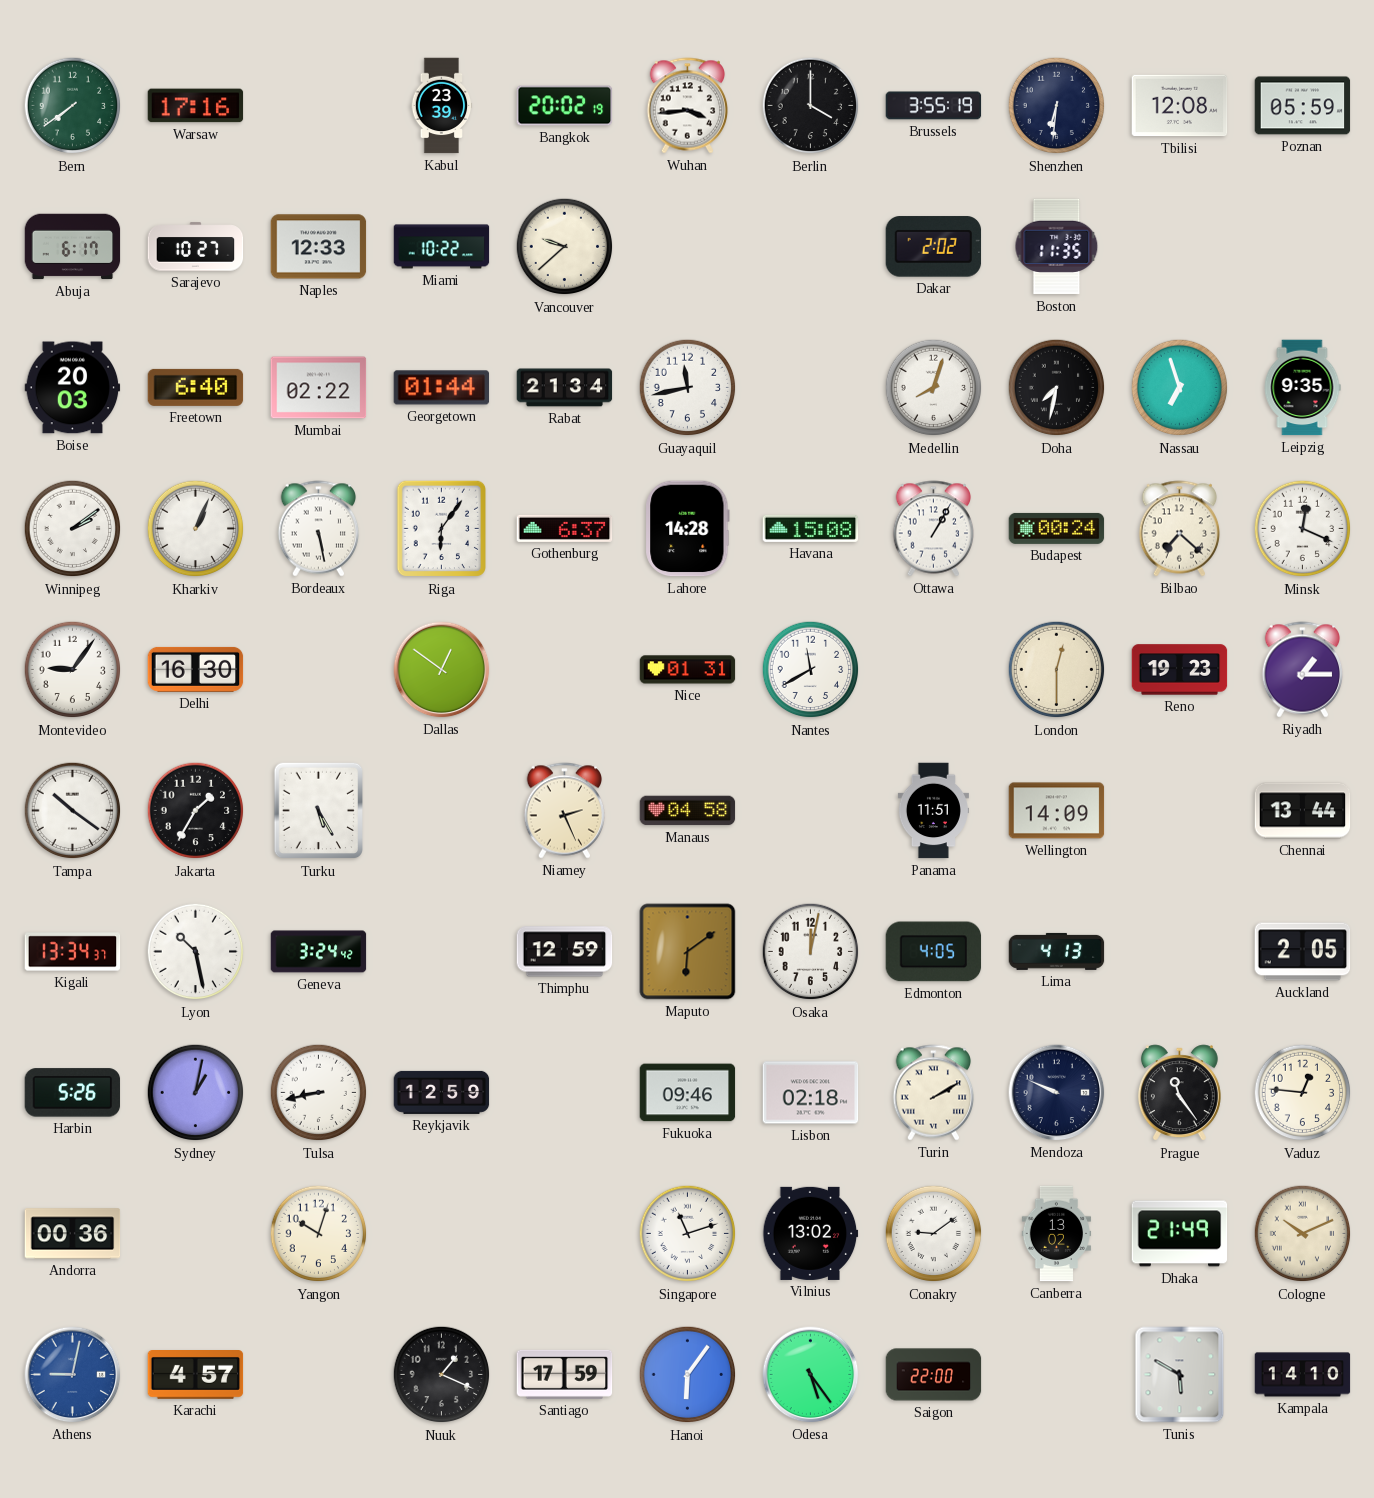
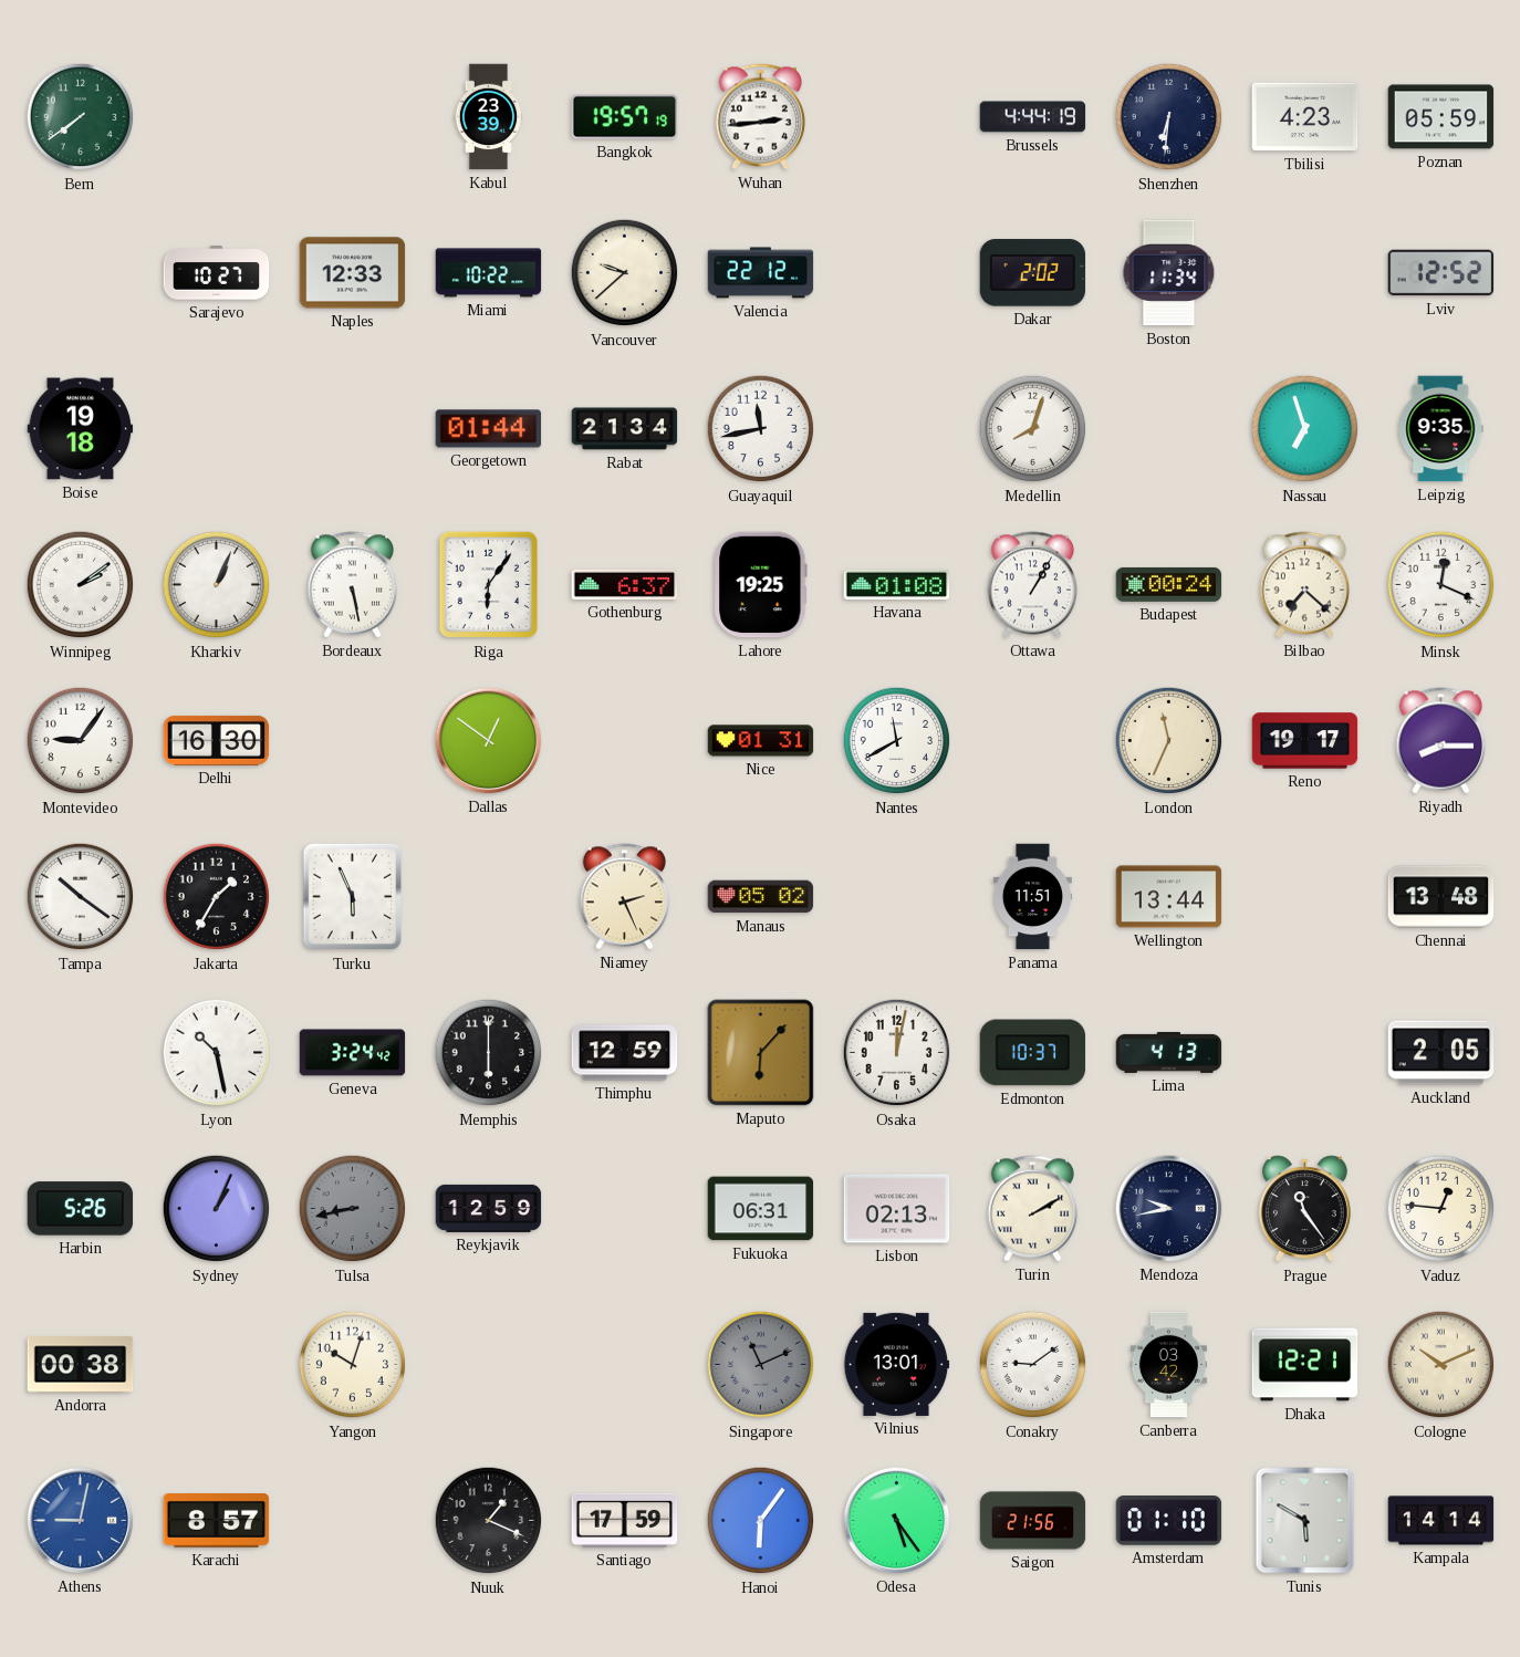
Warsaw: 17:16 -> none (196, 106)
Bangkok: 20:02 -> 19:57 (625, 117)
Wuhan: 3:44 -> 2:44 (761, 117)
Berlin: 4:00 -> none (811, 106)
Brussels: 3:55 -> 4:44 (1033, 117)
Tbilisi: 12:08 -> 4:23 (1305, 117)
Abuja: 6:17 -> none (73, 247)
Valencia: none -> 22:12 (761, 273)
Boston: 11:35 -> 11:34 (1169, 273)
Lviv: none -> 12:52 (1441, 273)
Boise: 20:03 -> 19:18 (81, 429)
Freetown: 6:40 -> none (196, 387)
Mumbai: 02:22 -> none (319, 388)
Doha: 7:32 -> none (1057, 388)
Lahore: 14:28 -> 19:25 (761, 585)
Havana: 15:08 -> 01:08 (897, 584)
London: 12:30 -> 11:34 (1169, 741)
Reno: 19:23 -> 19:17 (1305, 741)
Riyadh: 1:15 -> 8:15 (1441, 741)
Turku: 5:25 -> 5:56 (353, 897)
Manaus: 04:58 -> 05:02 (761, 897)
Wellington: 14:09 -> 13:44 (1169, 897)
Chennai: 13:44 -> 13:48 (1441, 897)
Kigali: 13:34 -> none (73, 952)
Memphis: none -> 6:00 (489, 1053)
Maputo: 6:09 -> 6:07 (761, 1053)
Edmonton: 4:05 -> 10:37 (1033, 1053)
Sydney: 1:02 -> 1:04 (217, 1209)
Tulsa dial: white -> grey (353, 1209)
Fukuoka: 09:46 -> 06:31 (761, 1209)
Lisbon: 02:18 -> 02:13 (897, 1209)
Mendoza: 9:49 -> 9:43 (1169, 1209)
Andorra: 00:36 -> 00:38 (81, 1365)
Singapore: 11:12 -> 11:11 (761, 1365)
Singapore dial: white -> grey (761, 1365)
Vilnius: 13:02 -> 13:01 (897, 1364)
Canberra: 13:02 -> 03:42 (1169, 1365)
Dhaka: 21:49 -> 12:21 (1305, 1365)
Karachi: 4:57 -> 8:57 (217, 1521)
Saigon: 22:00 -> 21:56 (1033, 1521)
Amsterdam: none -> 01:10 (1169, 1521)
Kampala: 14:10 -> 14:14 (1441, 1521)
